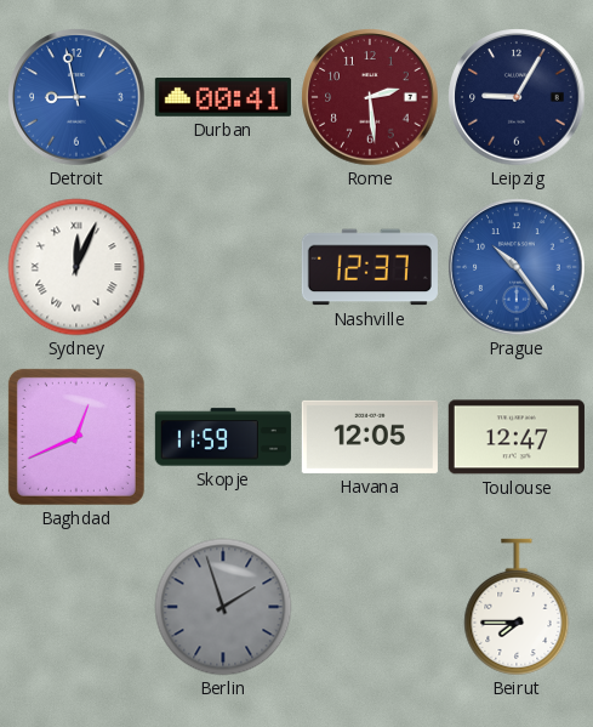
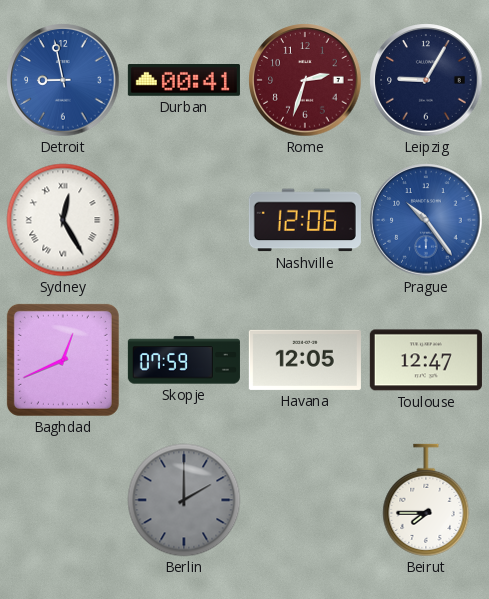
Rome: 2:29 -> 2:33 (305, 80)
Sydney: 12:04 -> 12:25 (63, 220)
Nashville: 12:37 -> 12:06 (305, 220)
Skopje: 11:59 -> 07:59 (184, 360)
Berlin: 1:57 -> 2:00 (184, 500)
